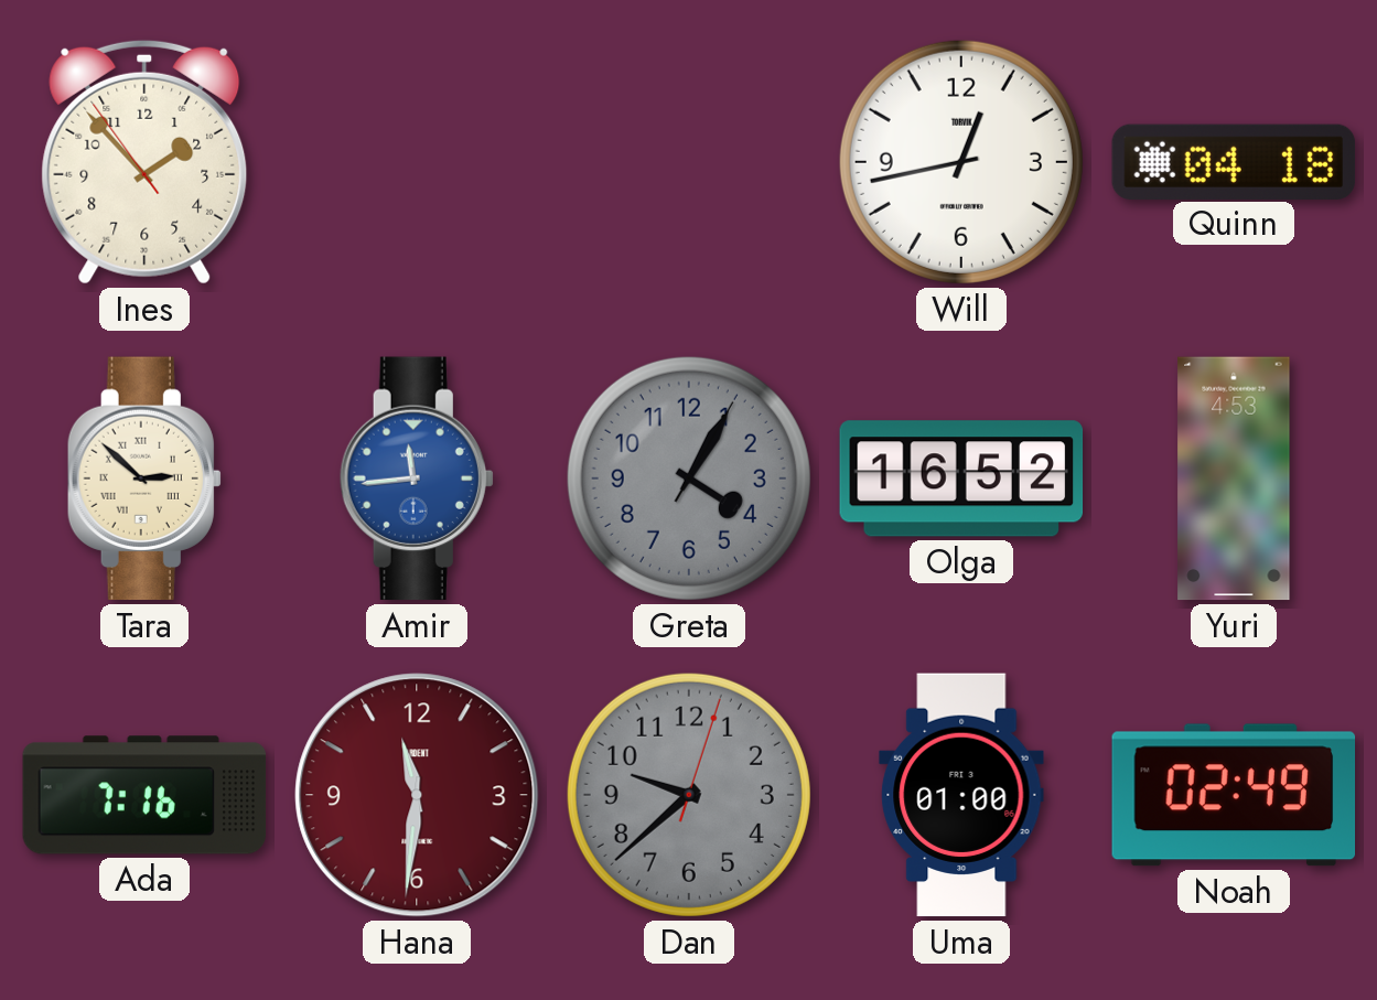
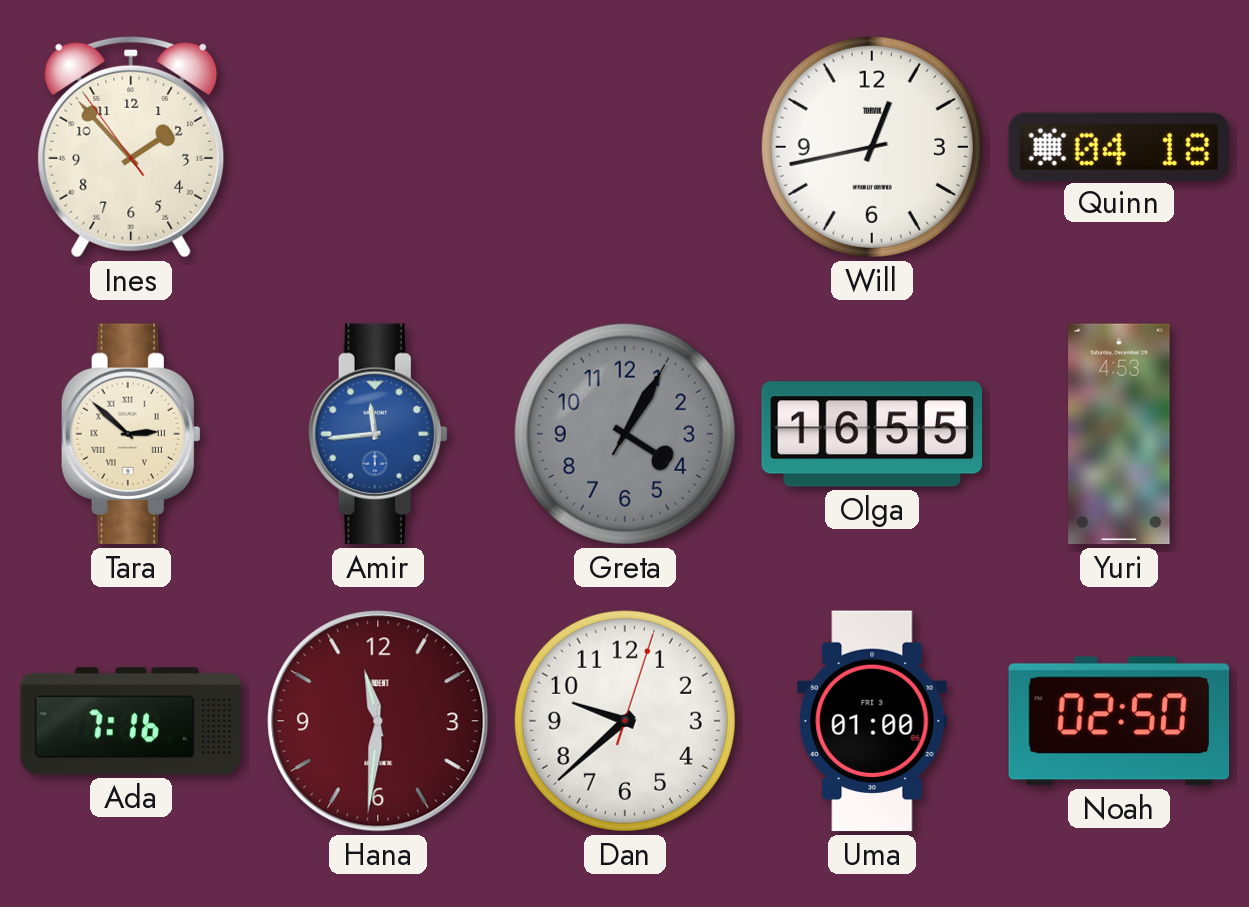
Olga: 16:52 -> 16:55 (872, 434)
Dan dial: grey -> white (625, 721)
Noah: 02:49 -> 02:50 (1119, 721)
